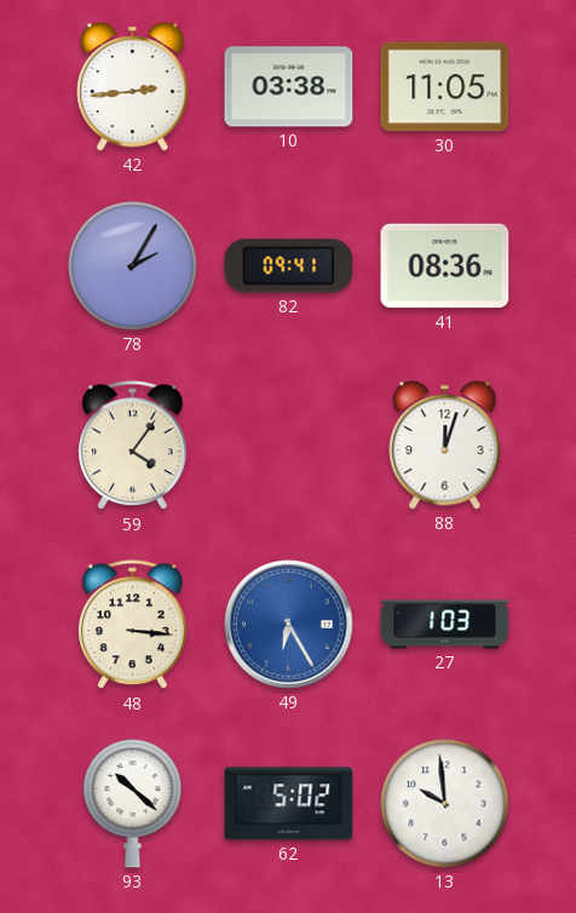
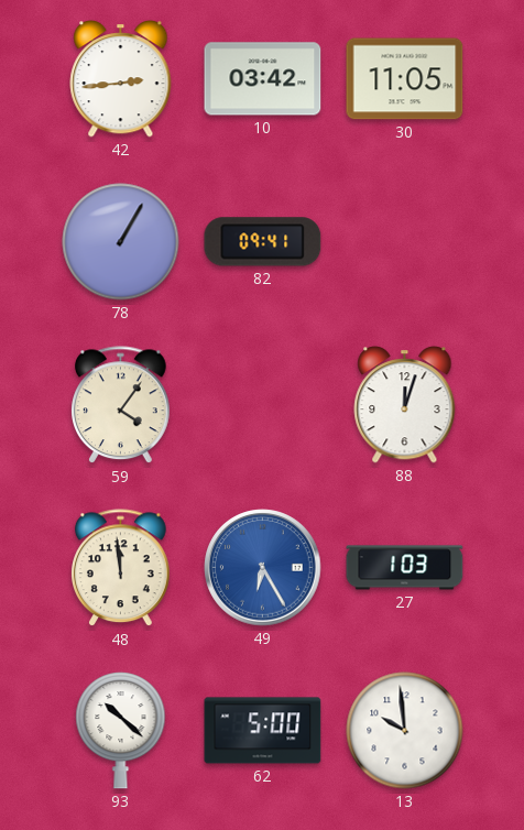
10: 03:38 -> 03:42 (263, 79)
78: 2:05 -> 1:05 (121, 242)
41: 08:36 -> none (445, 266)
48: 3:16 -> 11:59 (121, 568)
62: 5:02 -> 5:00 (263, 731)
